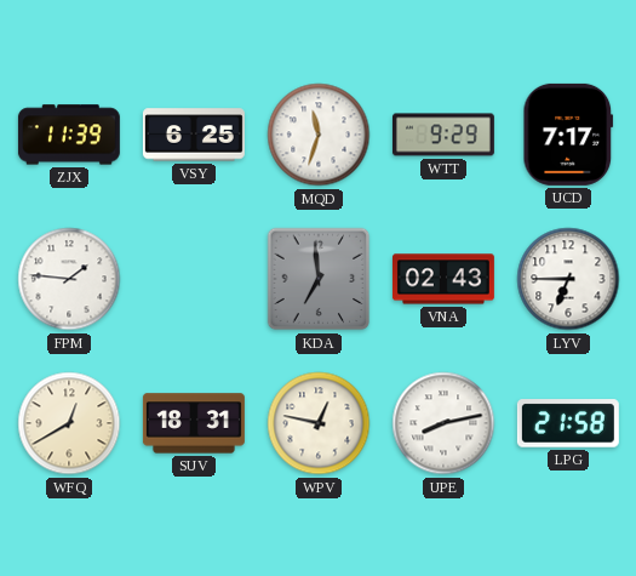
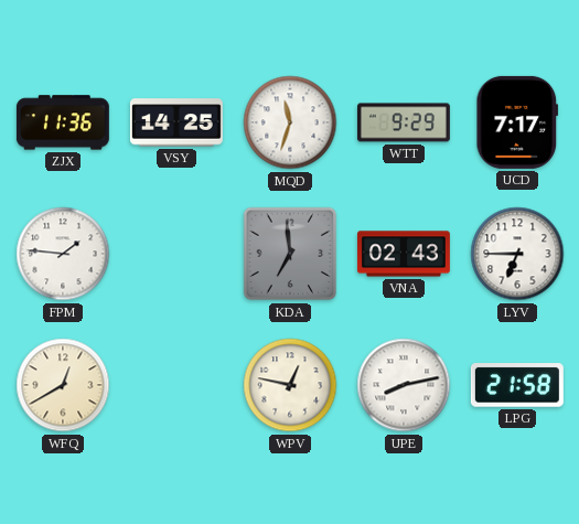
ZJX: 11:39 -> 11:36 (63, 122)
VSY: 6:25 -> 14:25 (176, 122)
SUV: 18:31 -> none (194, 423)
